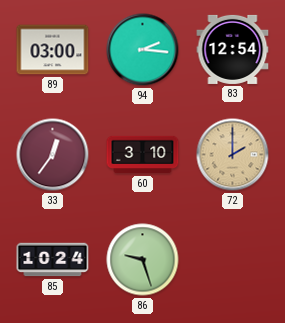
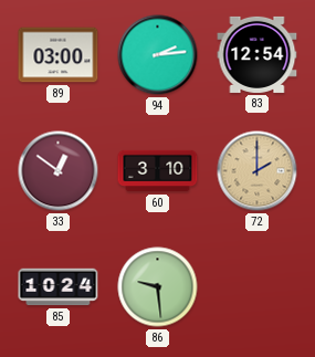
94: 2:16 -> 2:14 (158, 55)
33: 12:36 -> 12:51 (59, 171)
86: 9:27 -> 9:29 (158, 287)
